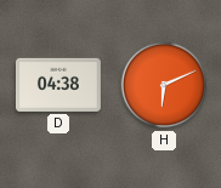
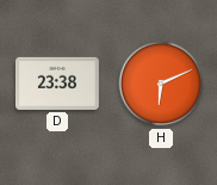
D: 04:38 -> 23:38 (57, 84)
